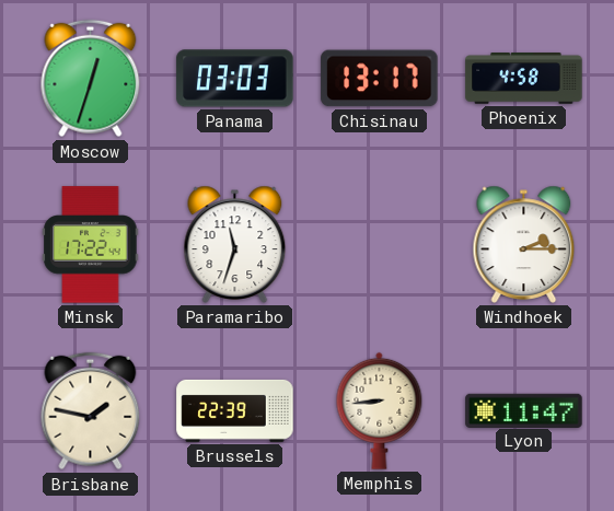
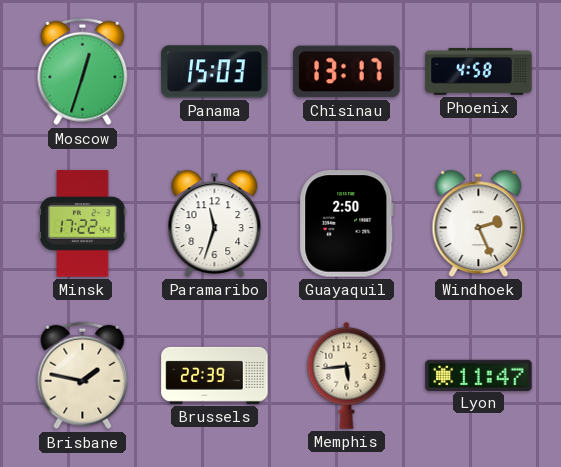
Panama: 03:03 -> 15:03 (215, 72)
Guayaquil: none -> 2:50 (347, 224)
Windhoek: 2:15 -> 2:26 (479, 223)
Memphis: 8:44 -> 5:44 (347, 375)
